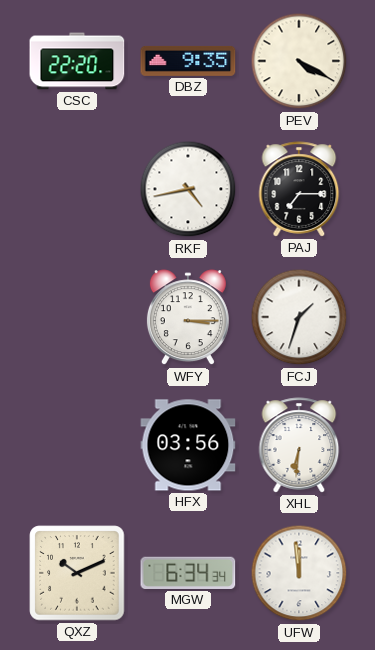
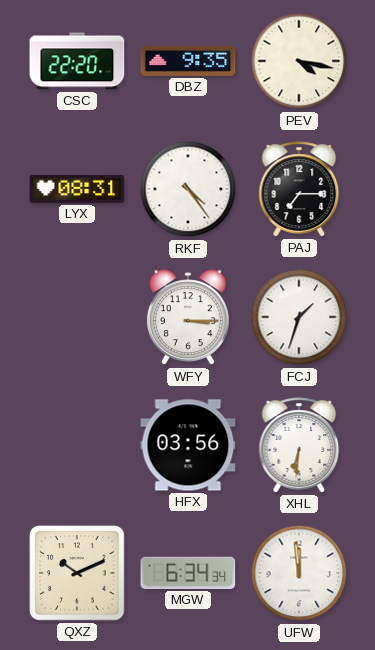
PEV: 4:20 -> 4:17 (299, 61)
LYX: none -> 08:31 (77, 189)
RKF: 4:43 -> 4:24 (188, 189)
